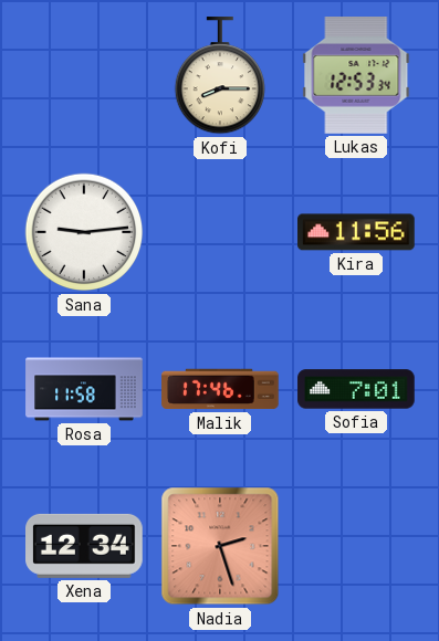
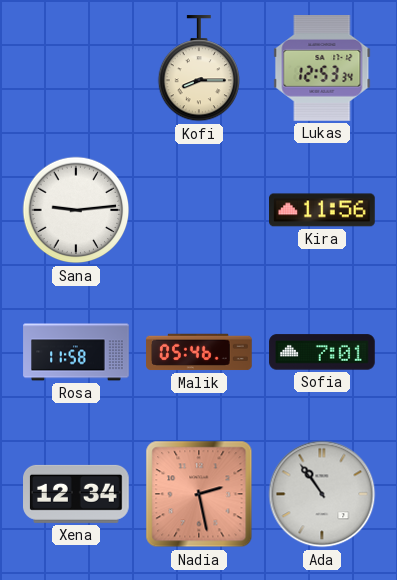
Malik: 17:46 -> 05:46 (199, 352)
Nadia: 2:27 -> 2:28 (199, 494)
Ada: none -> 10:54 (322, 494)
